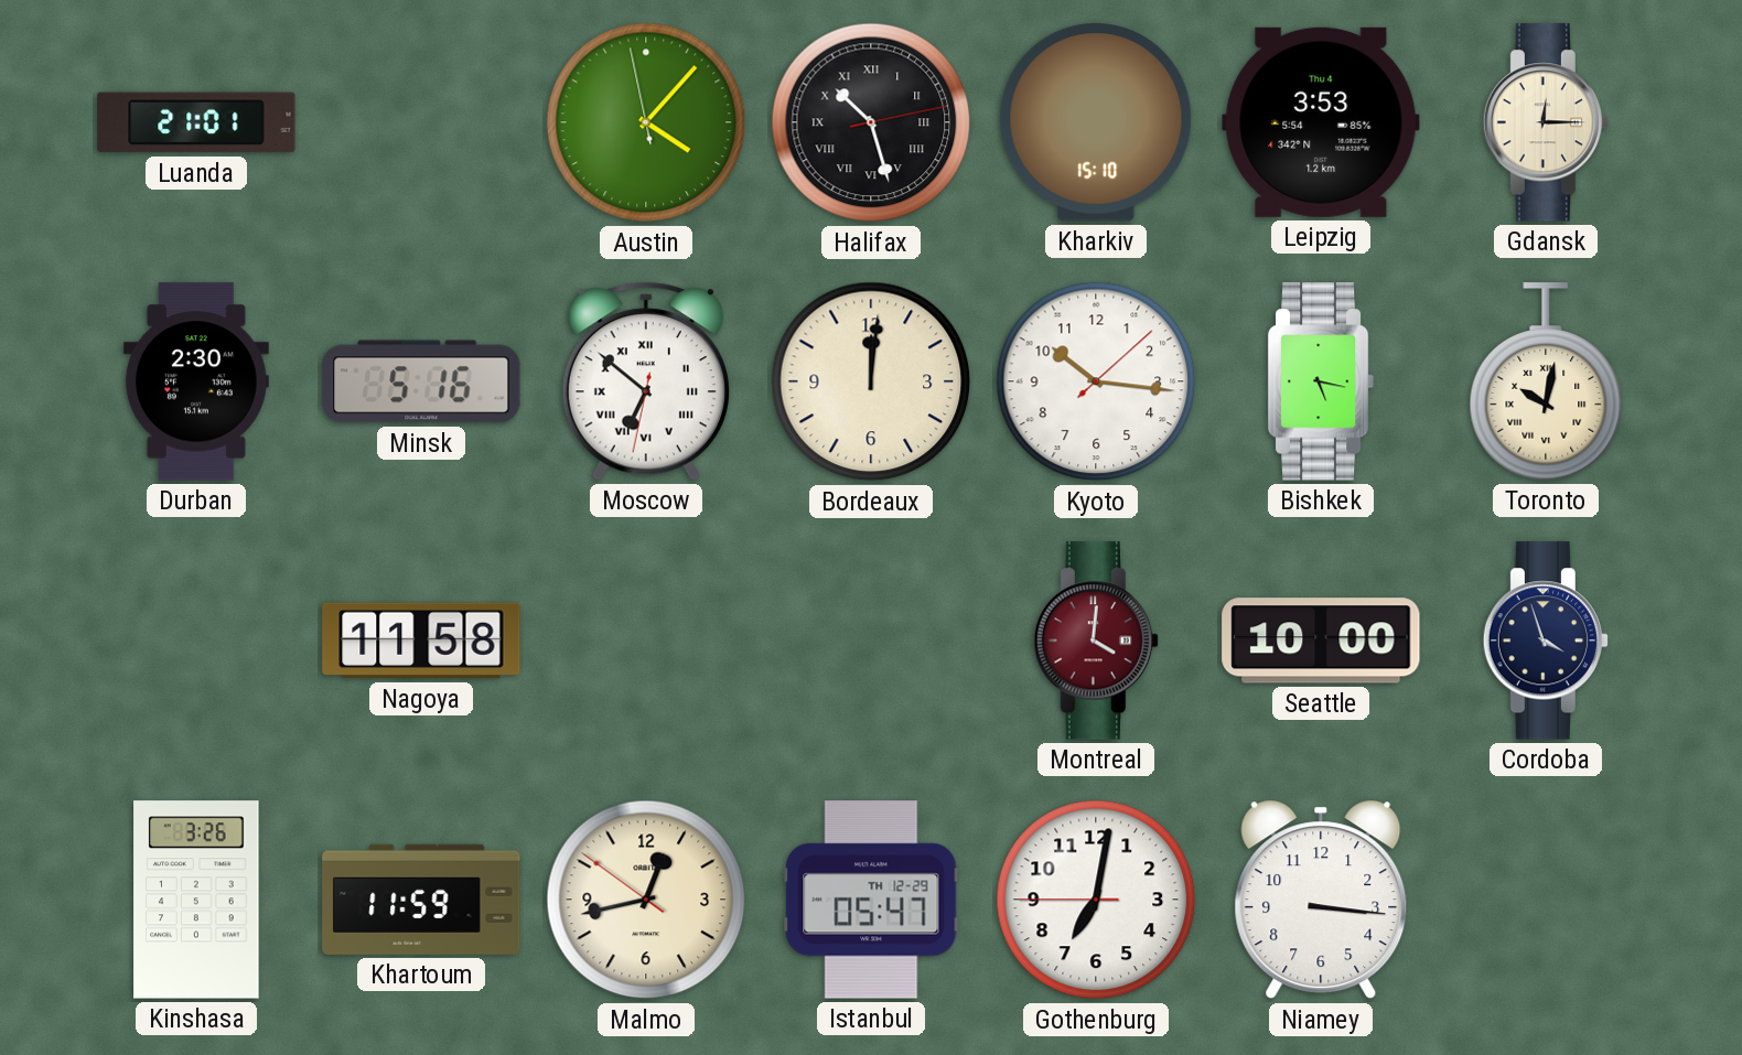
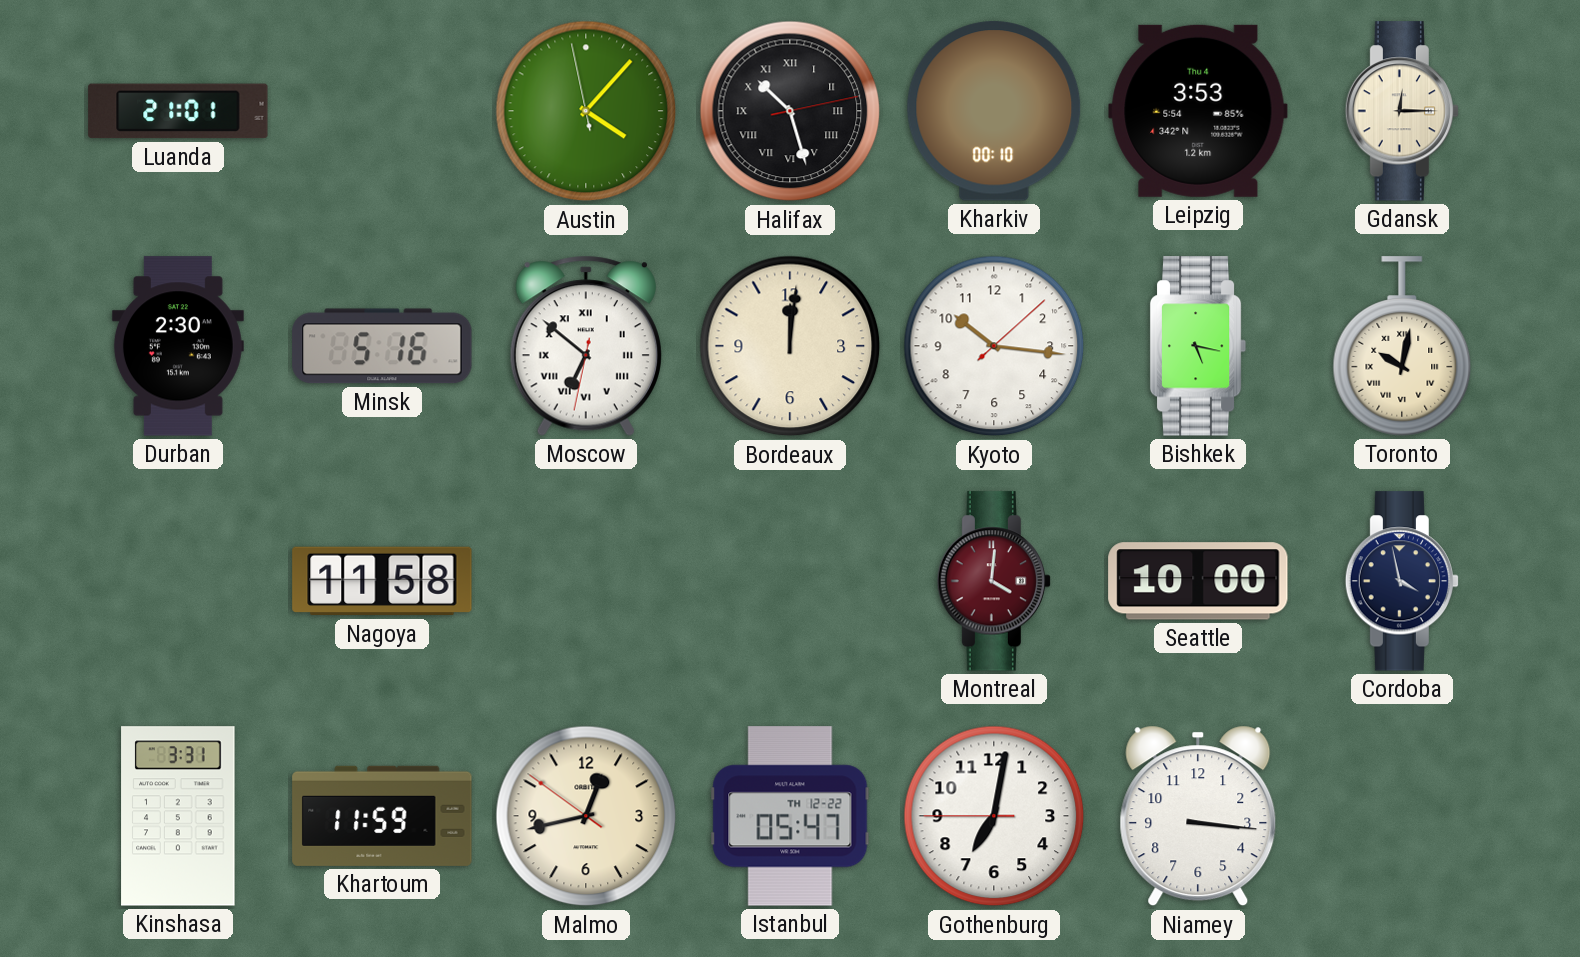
Kharkiv: 15:10 -> 00:10 (994, 111)
Cordoba: 3:57 -> 3:58 (1401, 581)
Kinshasa: 3:26 -> 3:31 (178, 816)
Istanbul date: TH 12-29 -> TH 12-22 (790, 816)
